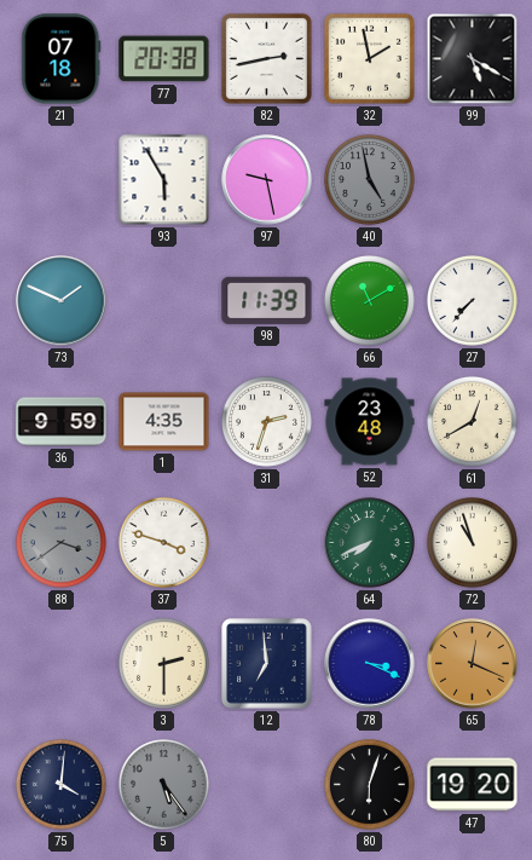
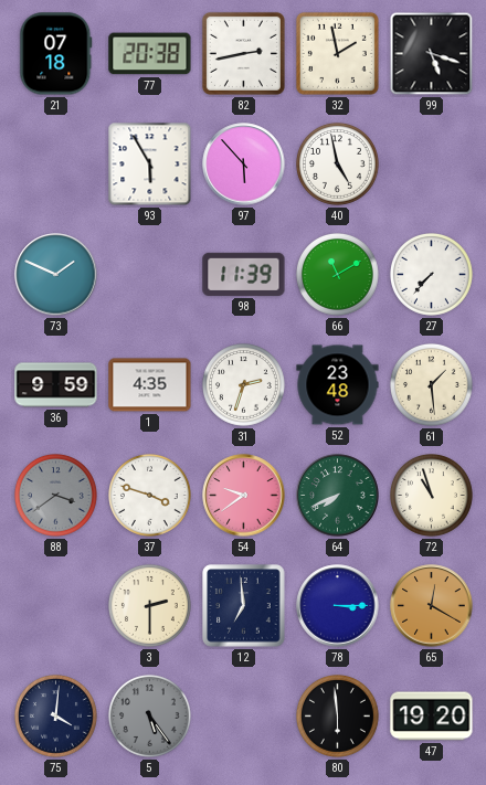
99: 5:20 -> 5:18 (432, 54)
97: 9:28 -> 5:53 (244, 165)
40 dial: grey -> white (338, 165)
61: 12:40 -> 1:29 (432, 385)
54: none -> 9:39 (244, 496)
78: 3:19 -> 3:15 (338, 606)
65: 12:19 -> 12:20 (432, 606)
80: 6:03 -> 5:59 (338, 717)
